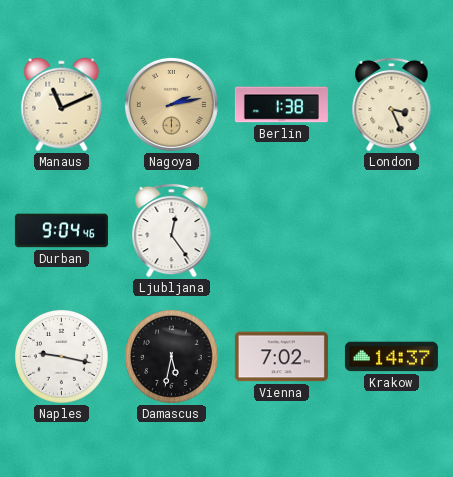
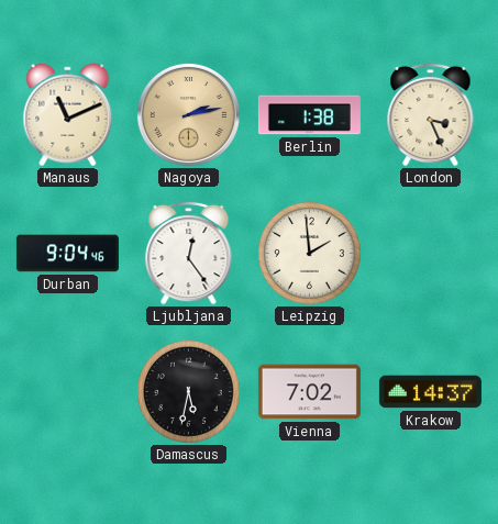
Leipzig: none -> 1:59 (310, 254)
Naples: 9:17 -> none (62, 357)
